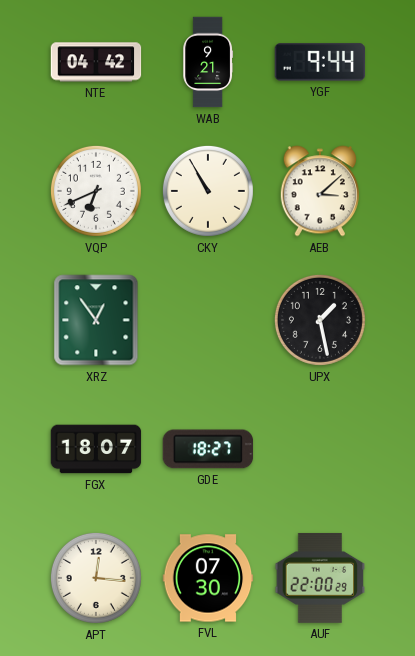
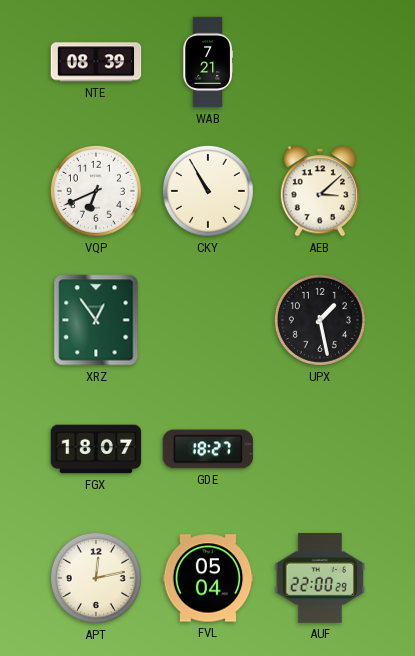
NTE: 04:42 -> 08:39 (96, 62)
WAB: 9:21 -> 7:21 (208, 62)
YGF: 9:44 -> none (320, 62)
APT: 12:16 -> 12:13 (96, 578)
FVL: 07:30 -> 05:04 (208, 578)
